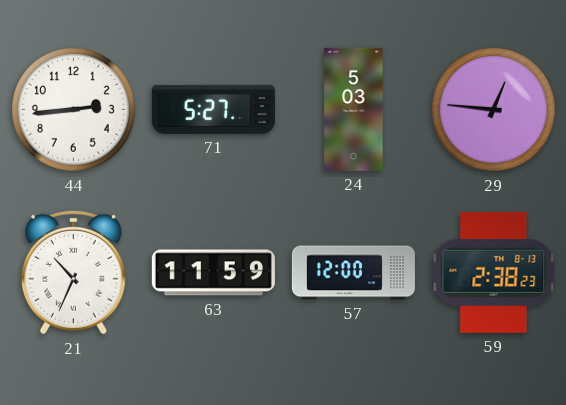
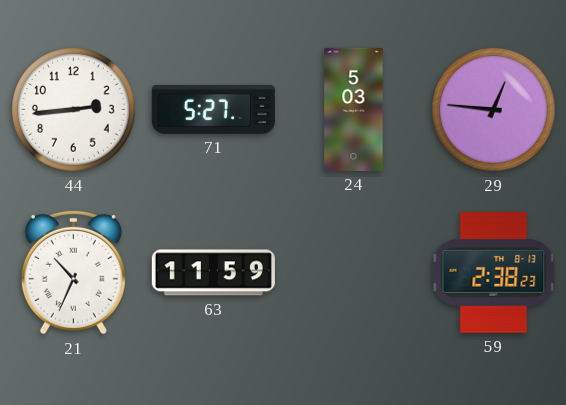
57: 12:00 -> none (353, 273)
